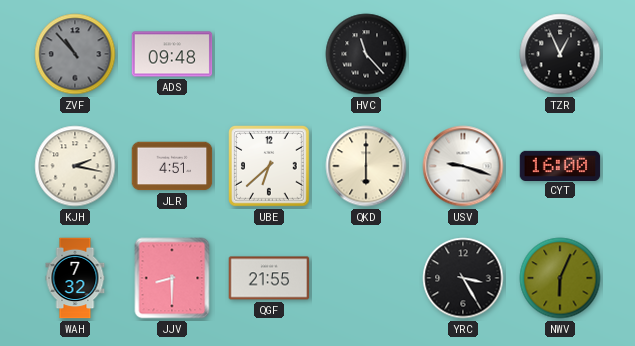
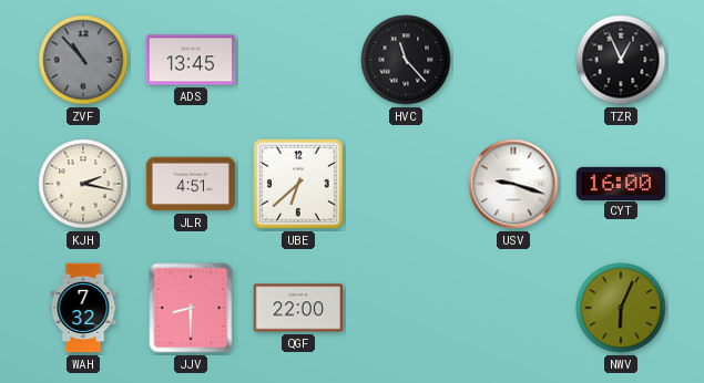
ADS: 09:48 -> 13:45 (191, 60)
QKD: 6:00 -> none (366, 166)
QGF: 21:55 -> 22:00 (298, 308)
YRC: 3:25 -> none (463, 278)
